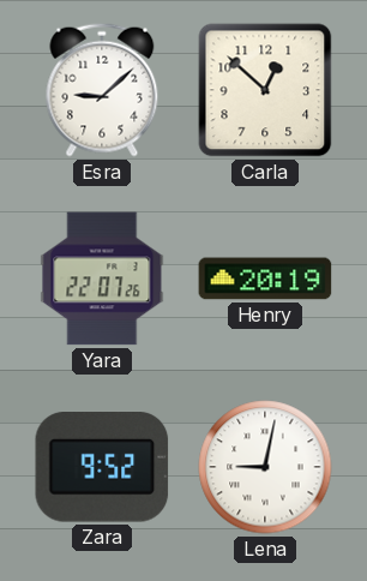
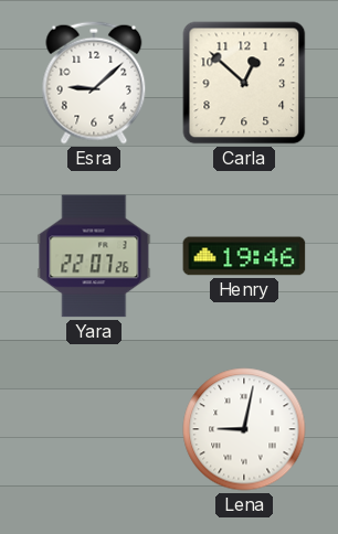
Henry: 20:19 -> 19:46 (244, 256)
Zara: 9:52 -> none (102, 467)
